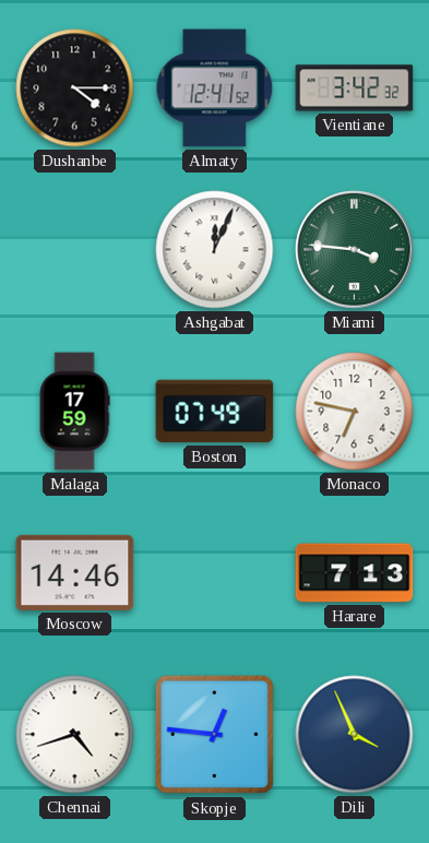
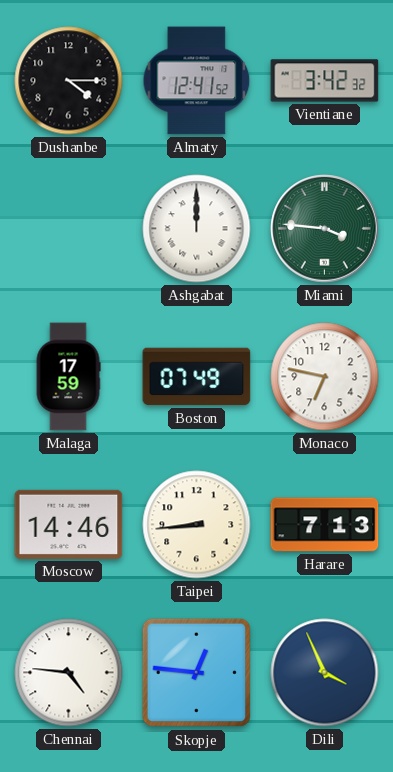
Ashgabat: 12:04 -> 12:00 (197, 229)
Taipei: none -> 8:44 (197, 525)
Chennai: 4:42 -> 4:46 (69, 673)
